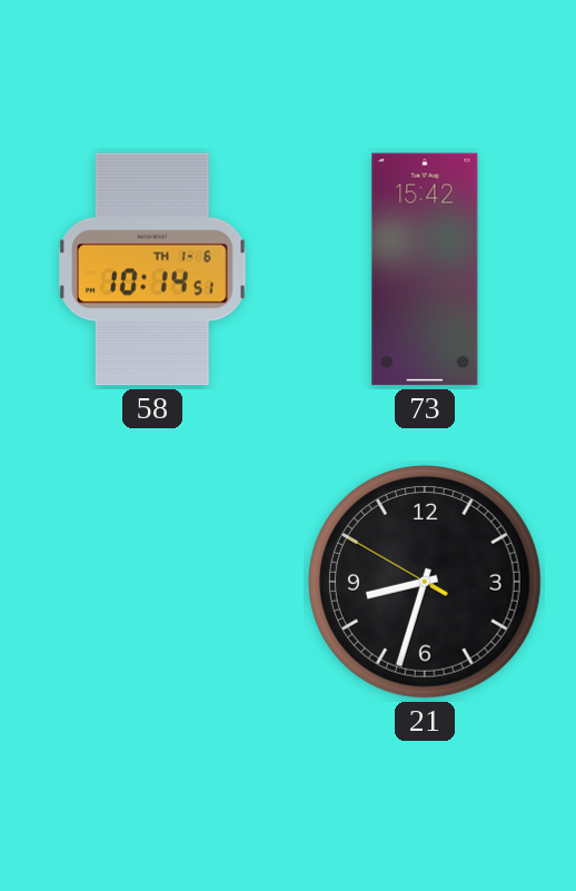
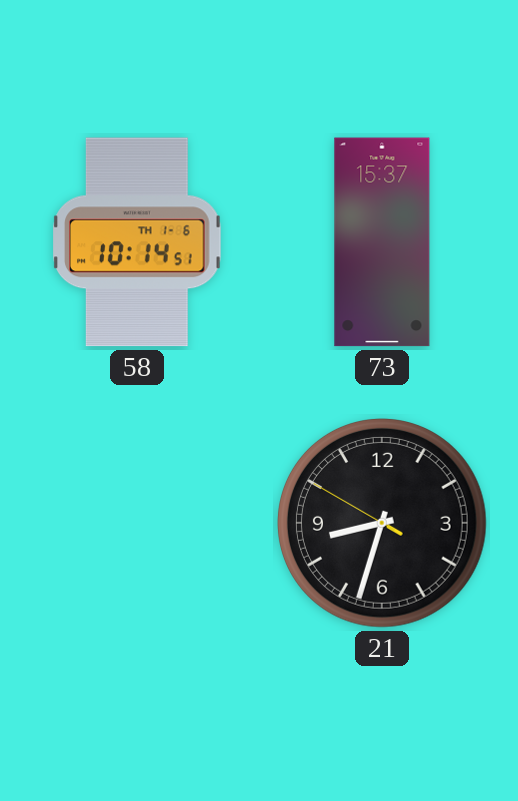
73: 15:42 -> 15:37 (382, 242)
